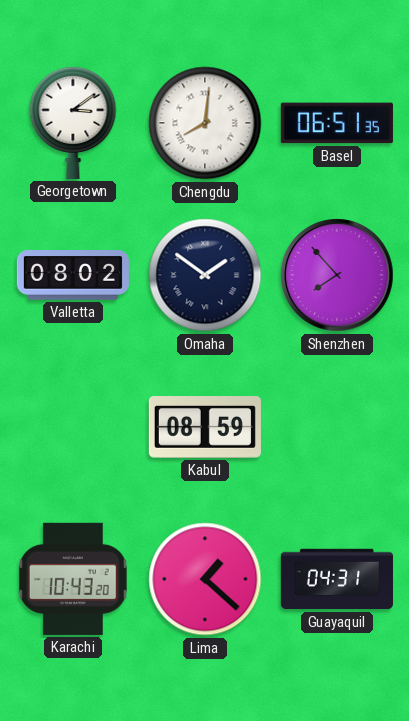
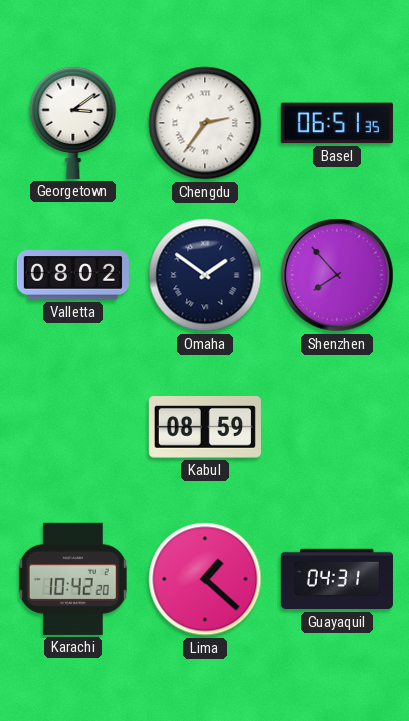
Chengdu: 8:01 -> 2:36 (205, 123)
Karachi: 10:43 -> 10:42 (73, 579)
